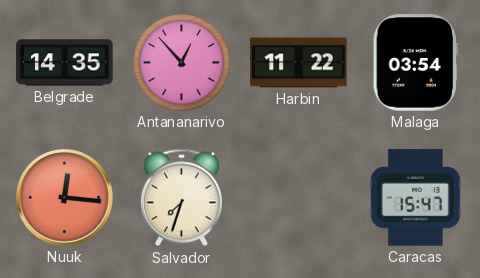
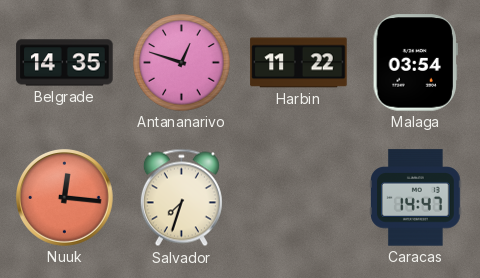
Antananarivo: 12:53 -> 12:48 (182, 63)
Caracas: 15:47 -> 14:47 (416, 198)
